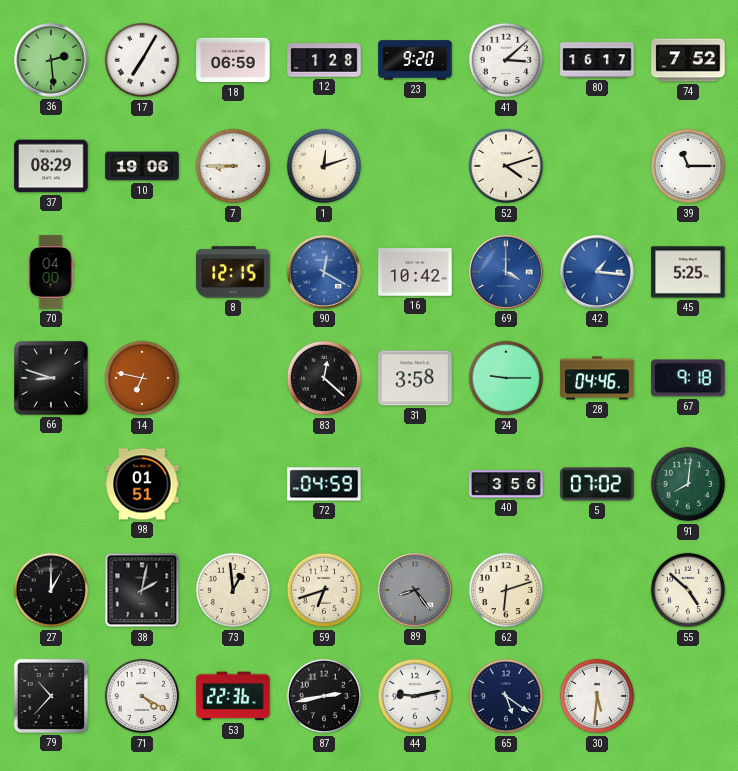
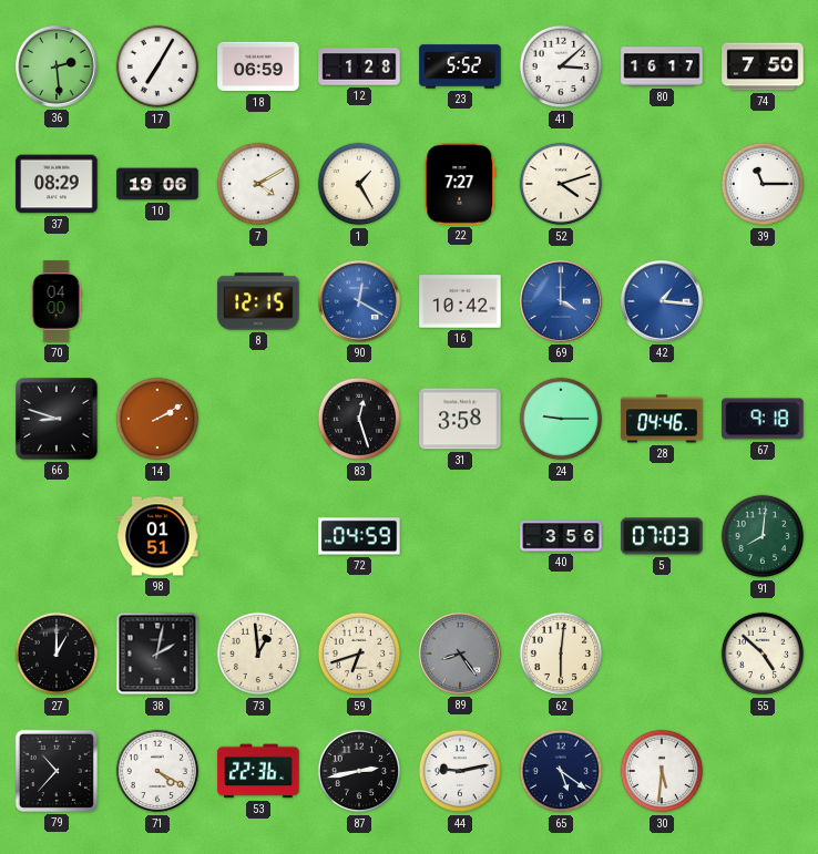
23: 9:20 -> 5:52 (460, 66)
74: 7:52 -> 7:50 (763, 66)
7: 8:45 -> 4:10 (258, 184)
1: 12:12 -> 1:25 (359, 184)
22: none -> 7:27 (460, 184)
45: 5:25 -> none (688, 272)
14: 6:47 -> 2:10 (157, 419)
83: 12:22 -> 12:27 (359, 419)
5: 07:02 -> 07:03 (662, 536)
62: 6:12 -> 6:01 (561, 654)
